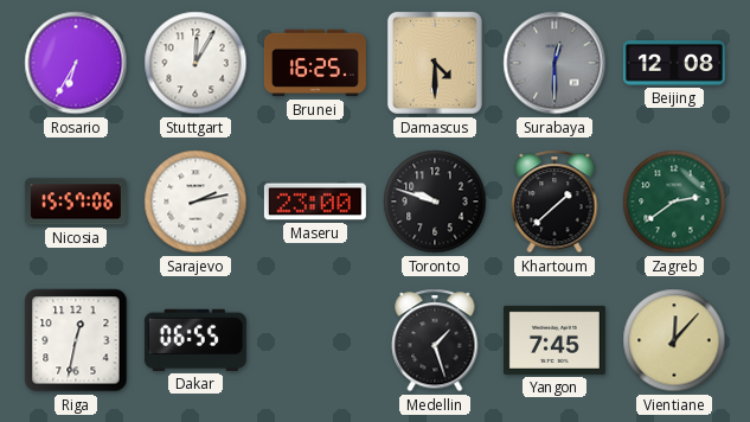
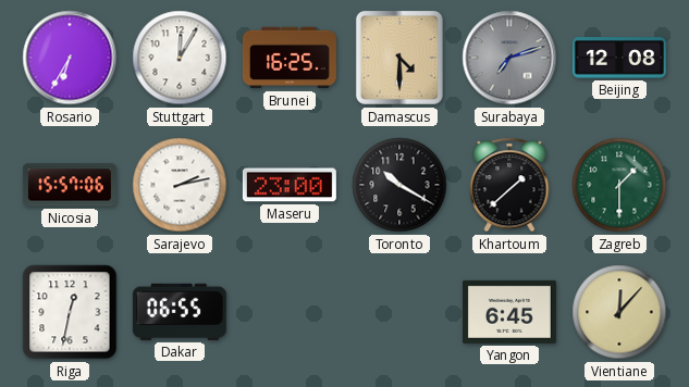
Surabaya: 12:30 -> 7:12 (509, 58)
Toronto: 9:48 -> 10:20 (399, 185)
Zagreb: 2:39 -> 1:30 (619, 185)
Medellin: 1:27 -> none (435, 340)
Yangon: 7:45 -> 6:45 (509, 312)
